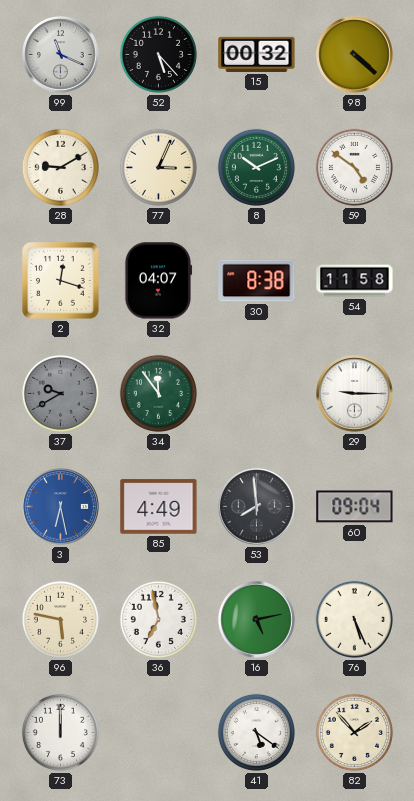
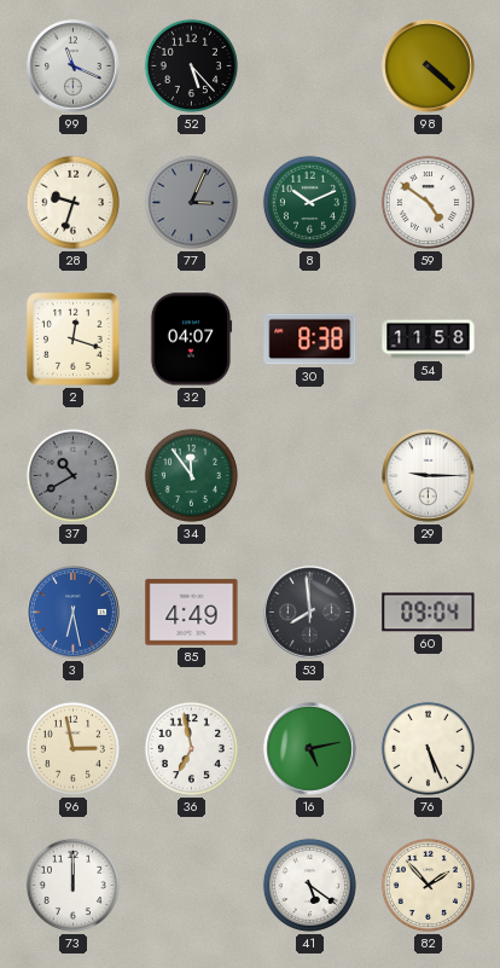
15: 00:32 -> none (257, 54)
28: 9:10 -> 9:33 (72, 202)
77 dial: cream -> grey (191, 202)
37: 9:40 -> 10:40 (72, 475)
96: 5:47 -> 2:58 (72, 748)
